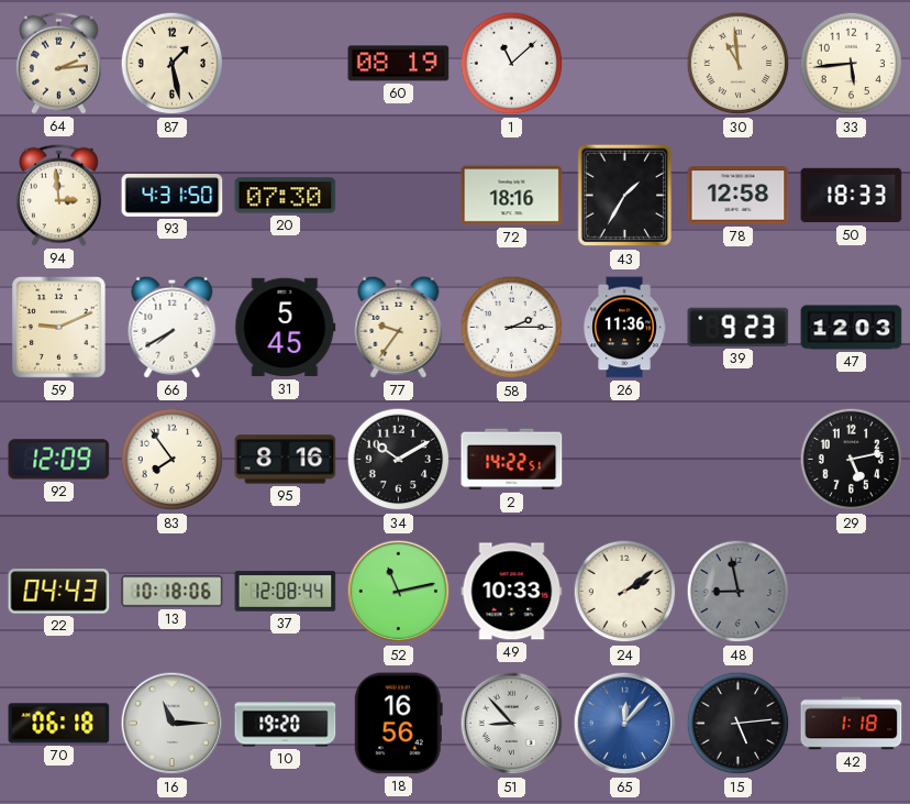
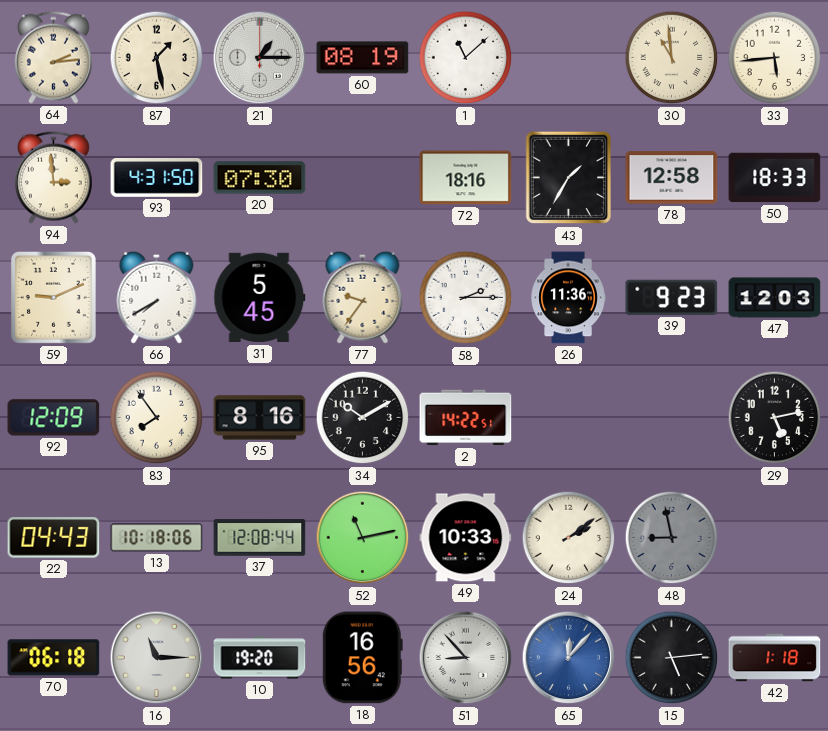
21: none -> 1:15 (260, 58)
